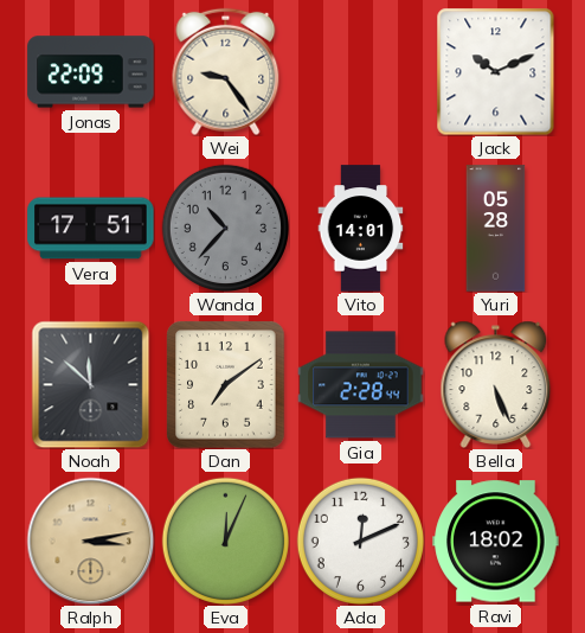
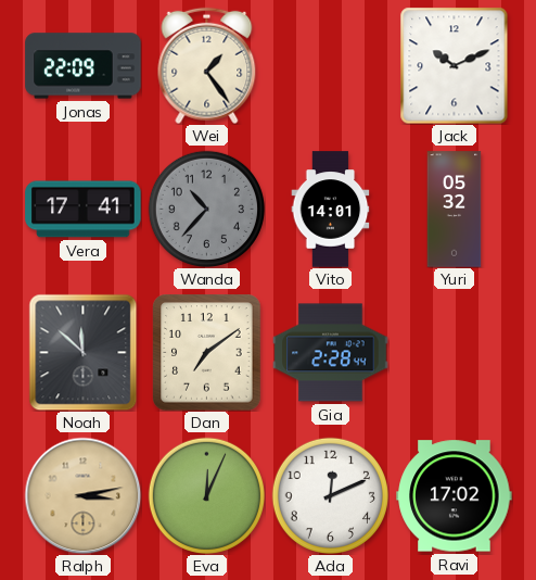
Wei: 9:24 -> 1:24 (207, 65)
Vera: 17:51 -> 17:41 (84, 210)
Yuri: 05:28 -> 05:32 (455, 210)
Bella: 5:26 -> none (496, 384)
Ravi: 18:02 -> 17:02 (455, 496)
